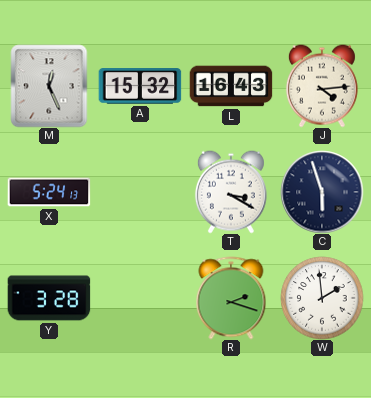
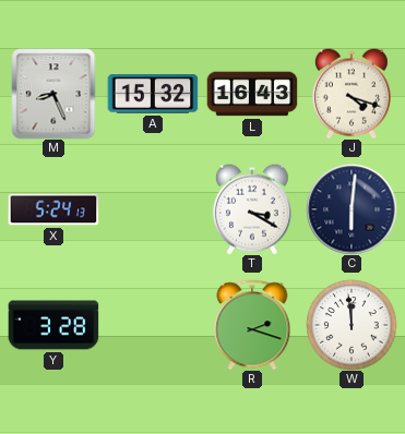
M: 12:26 -> 8:26 (53, 94)
J: 4:14 -> 4:18 (352, 94)
C: 5:57 -> 6:01 (352, 209)
W: 1:59 -> 11:59 (352, 325)
